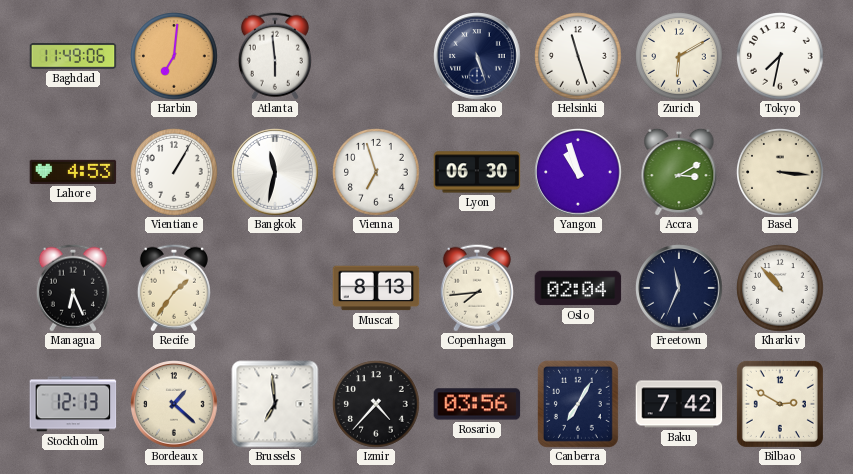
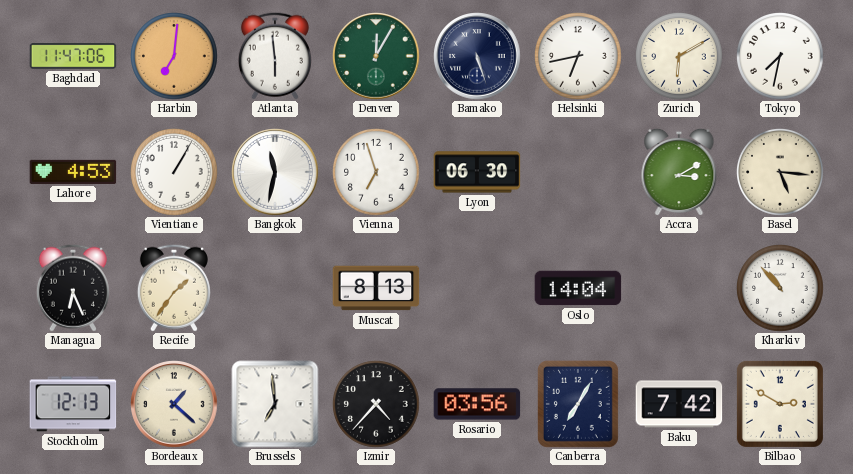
Baghdad: 11:49 -> 11:47 (73, 56)
Denver: none -> 12:05 (376, 56)
Helsinki: 11:27 -> 6:43 (579, 57)
Yangon: 10:57 -> none (578, 172)
Basel: 3:16 -> 5:16 (781, 173)
Copenhagen: 7:44 -> none (477, 288)
Oslo: 02:04 -> 14:04 (578, 288)
Freetown: 11:34 -> none (679, 288)
